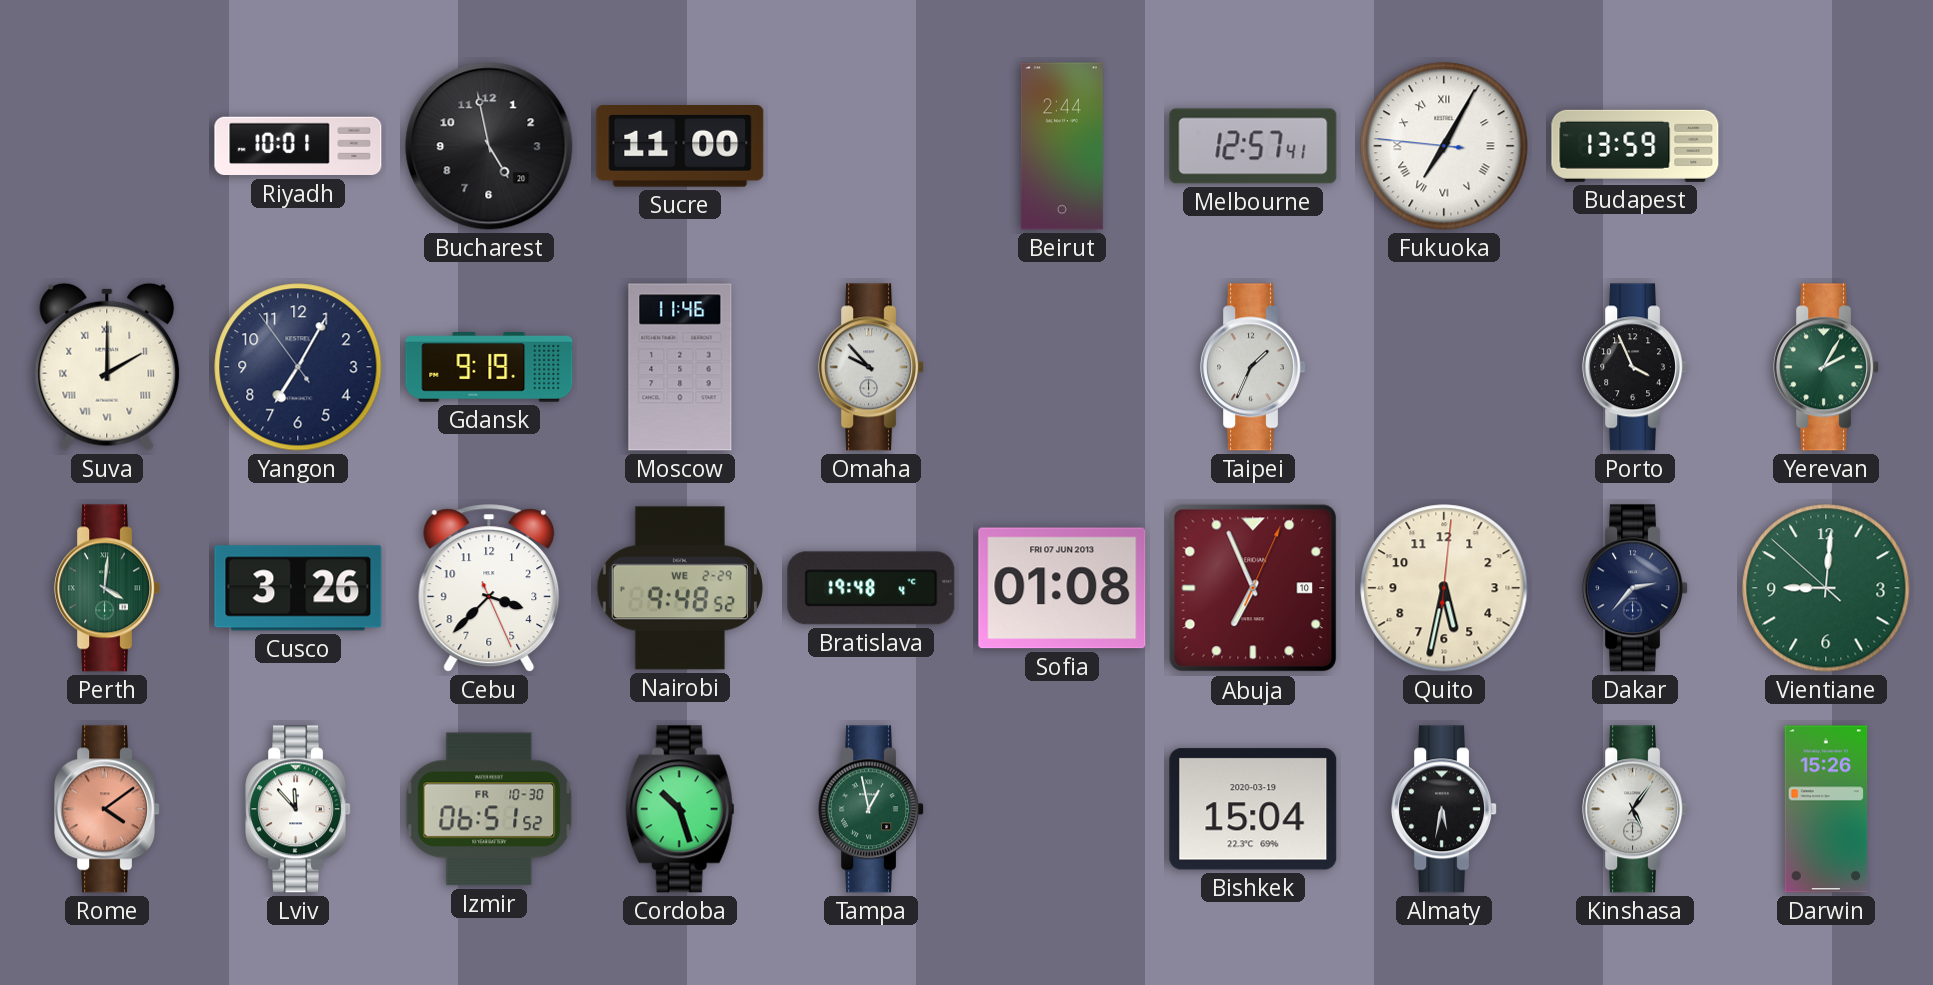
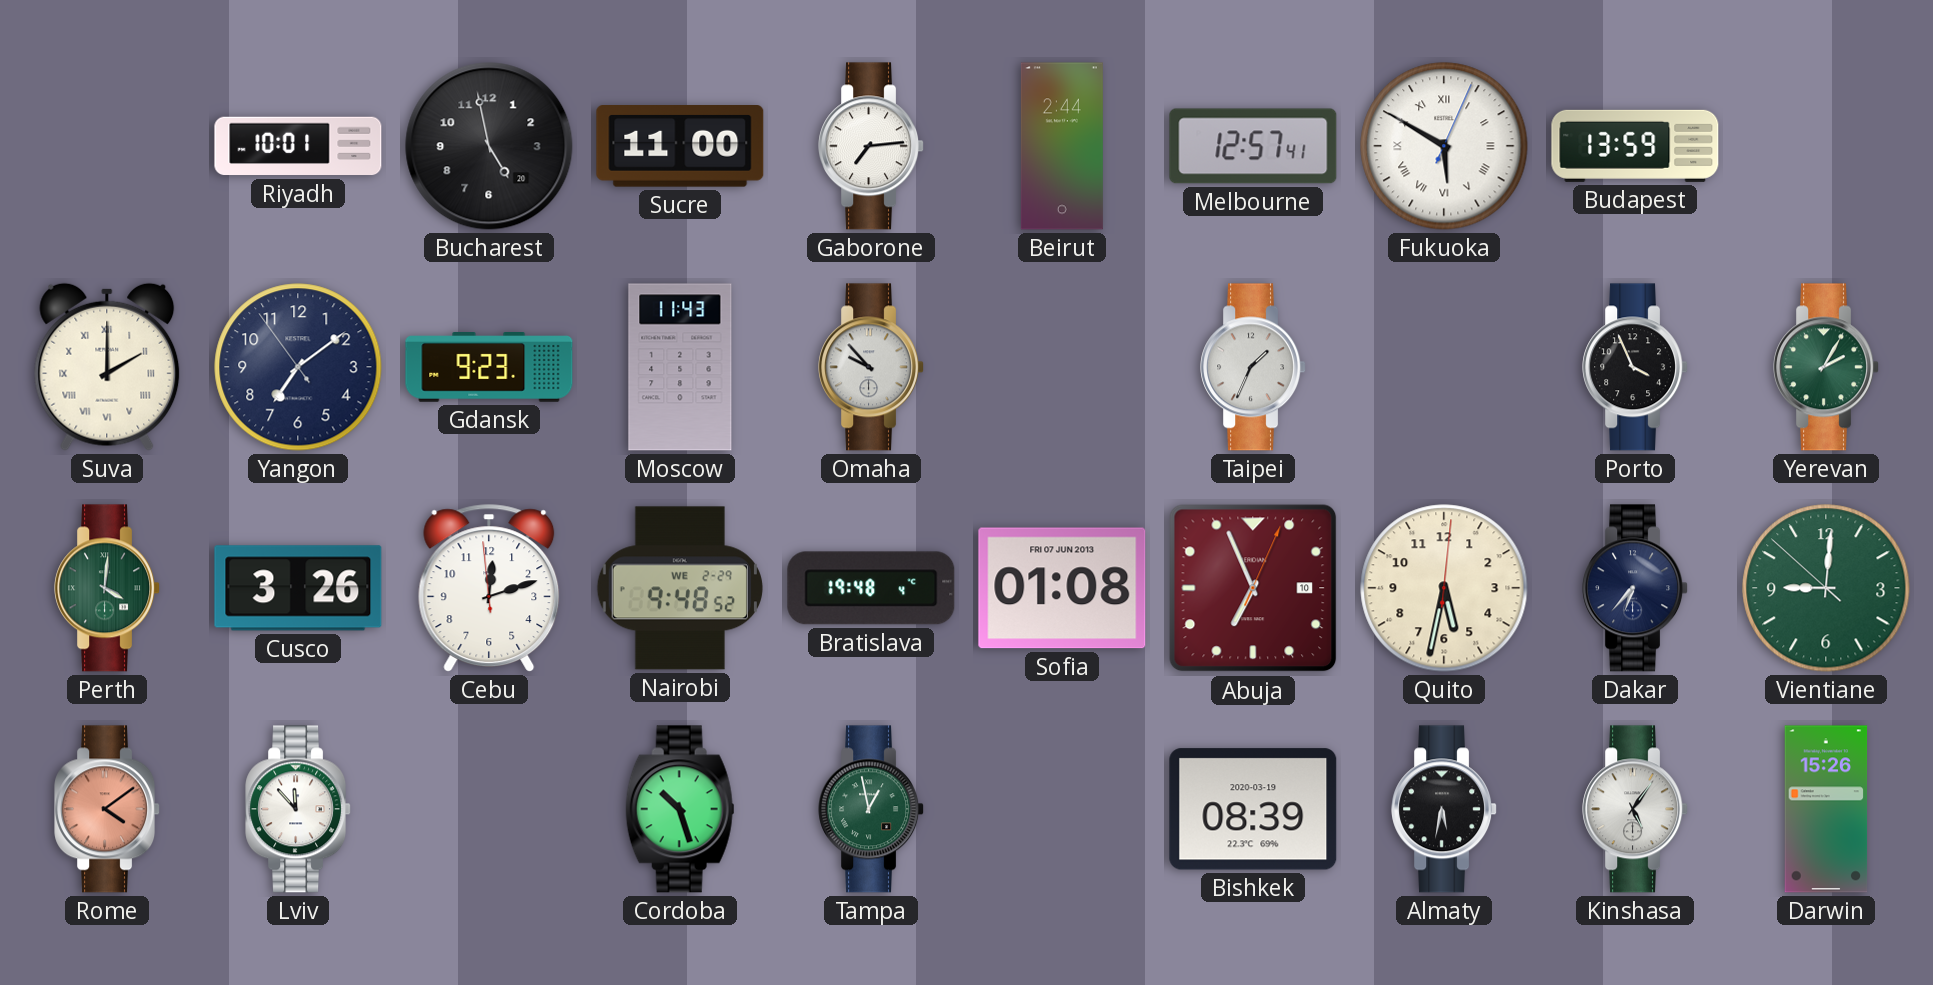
Gaborone: none -> 7:14 (872, 146)
Fukuoka: 7:04 -> 5:50 (1444, 146)
Yangon: 7:04 -> 7:08 (298, 367)
Gdansk: 9:19 -> 9:23 (489, 368)
Moscow: 11:46 -> 11:43 (680, 367)
Cebu: 3:37 -> 12:11 (489, 588)
Dakar: 2:37 -> 6:37 (1636, 588)
Izmir: 06:51 -> none (489, 809)
Bishkek: 15:04 -> 08:39 (1253, 809)
